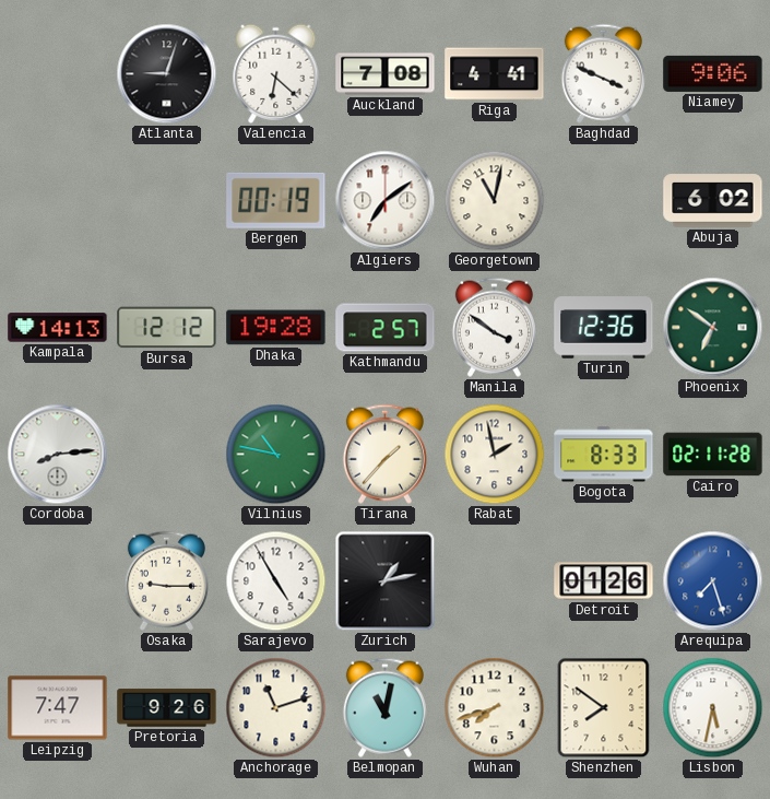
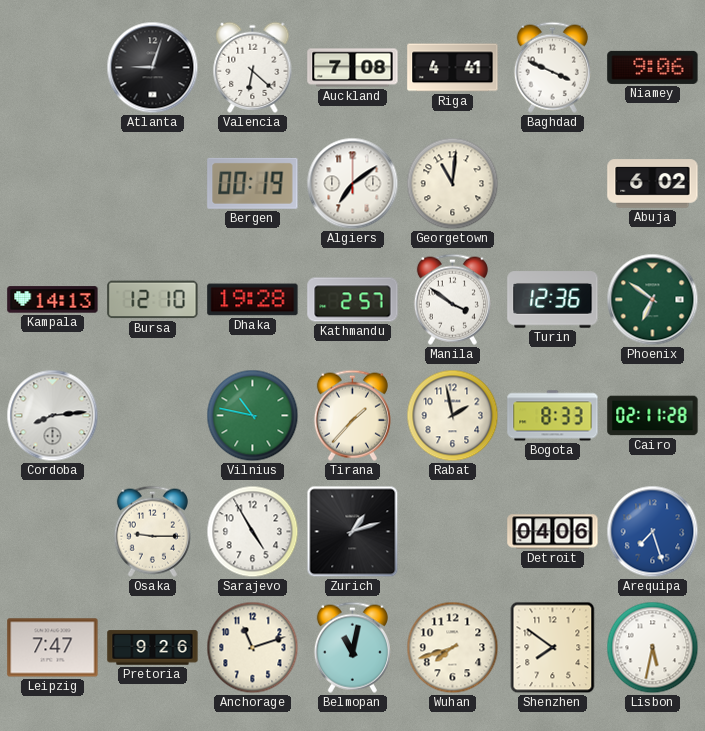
Georgetown: 11:02 -> 11:01 (453, 184)
Bursa: 12:12 -> 12:10 (153, 300)
Zurich: 1:13 -> 1:12 (353, 532)
Detroit: 01:26 -> 04:06 (553, 532)
